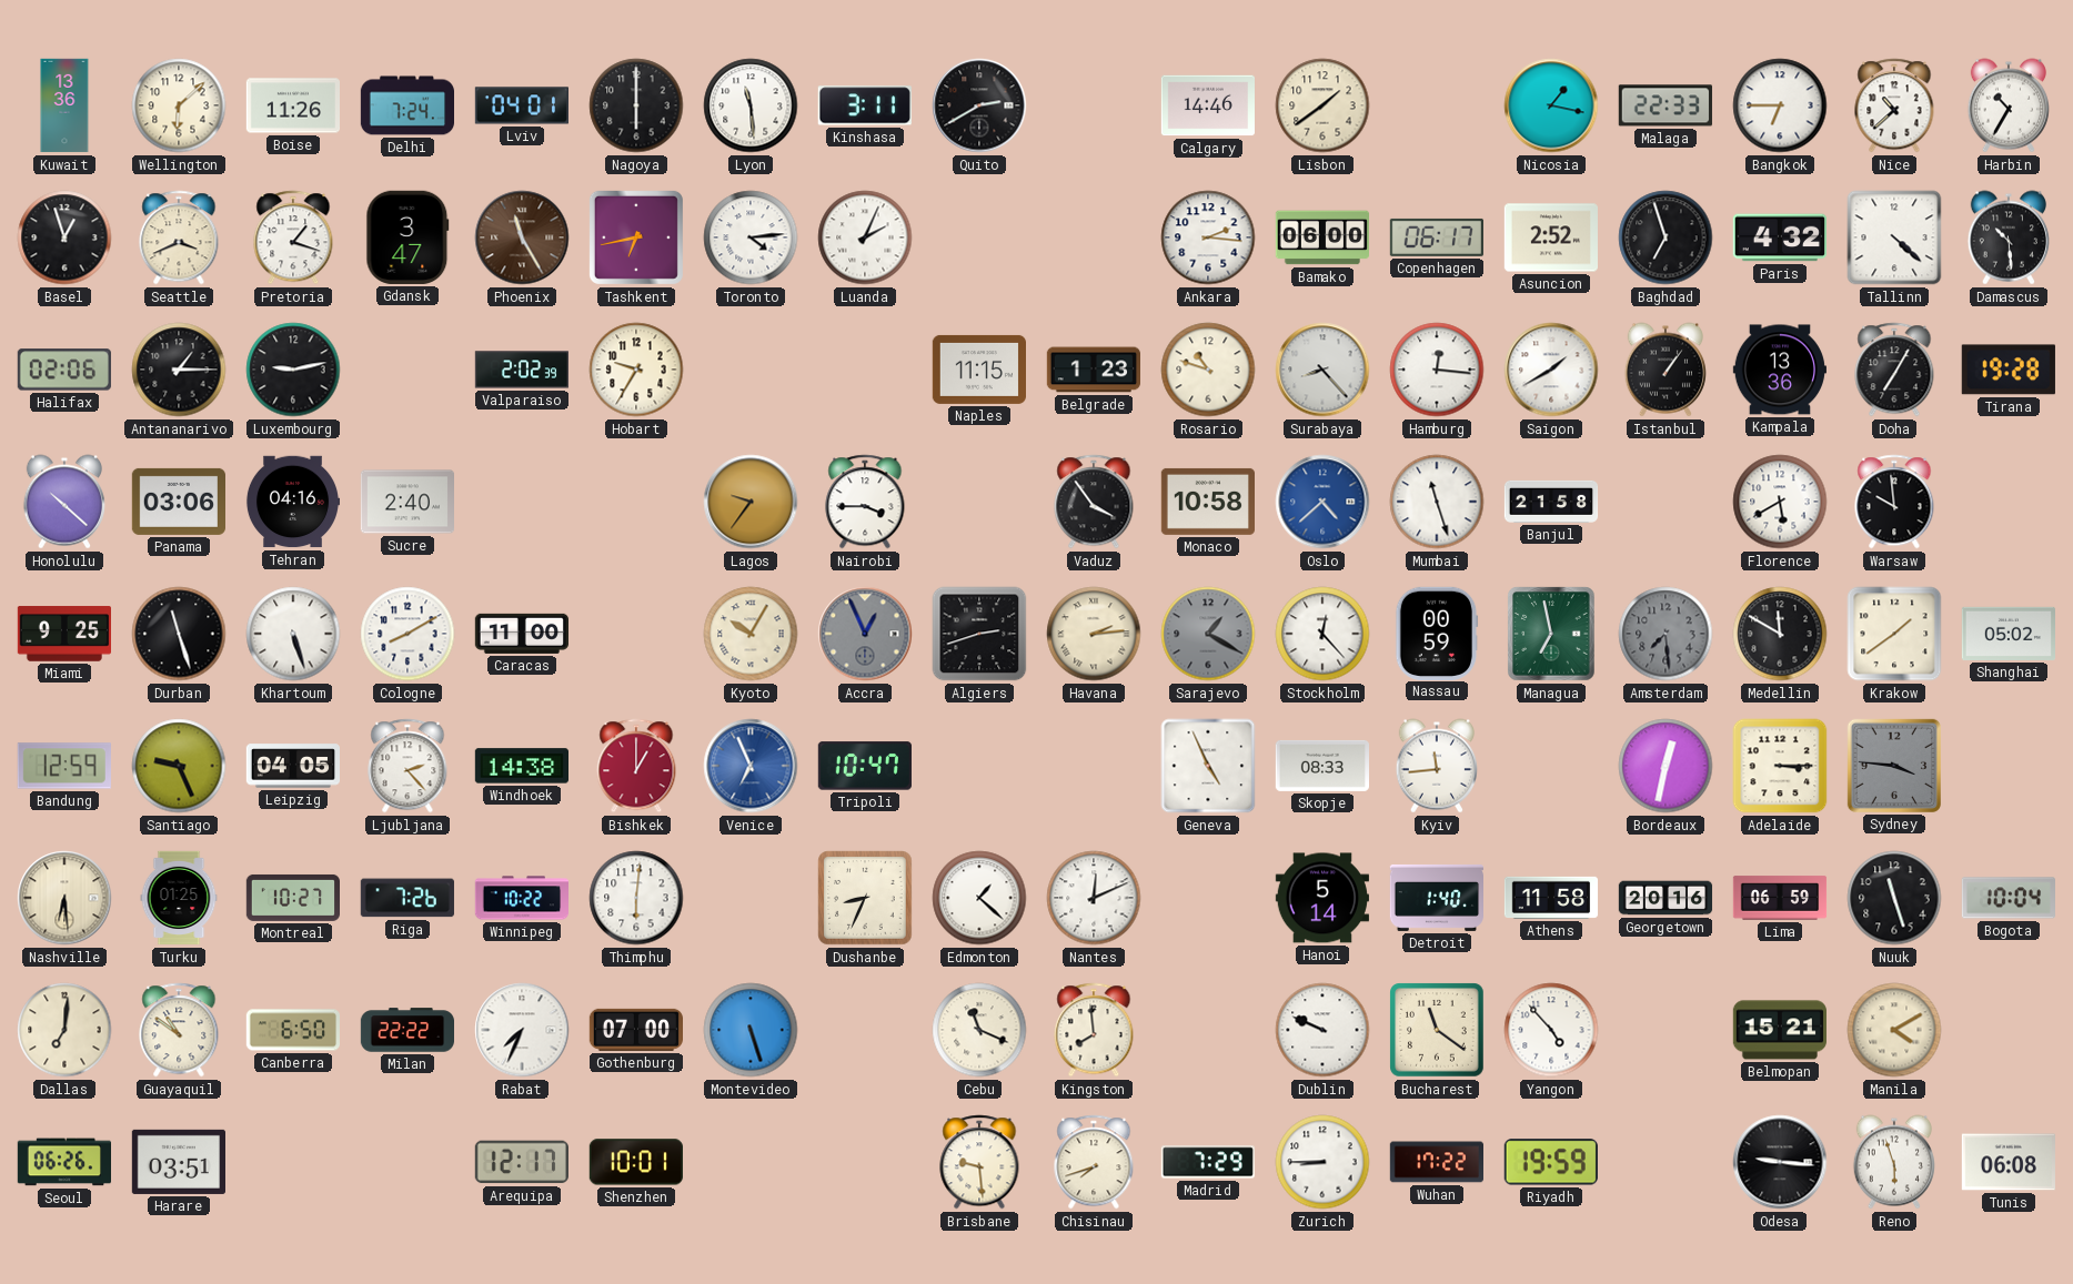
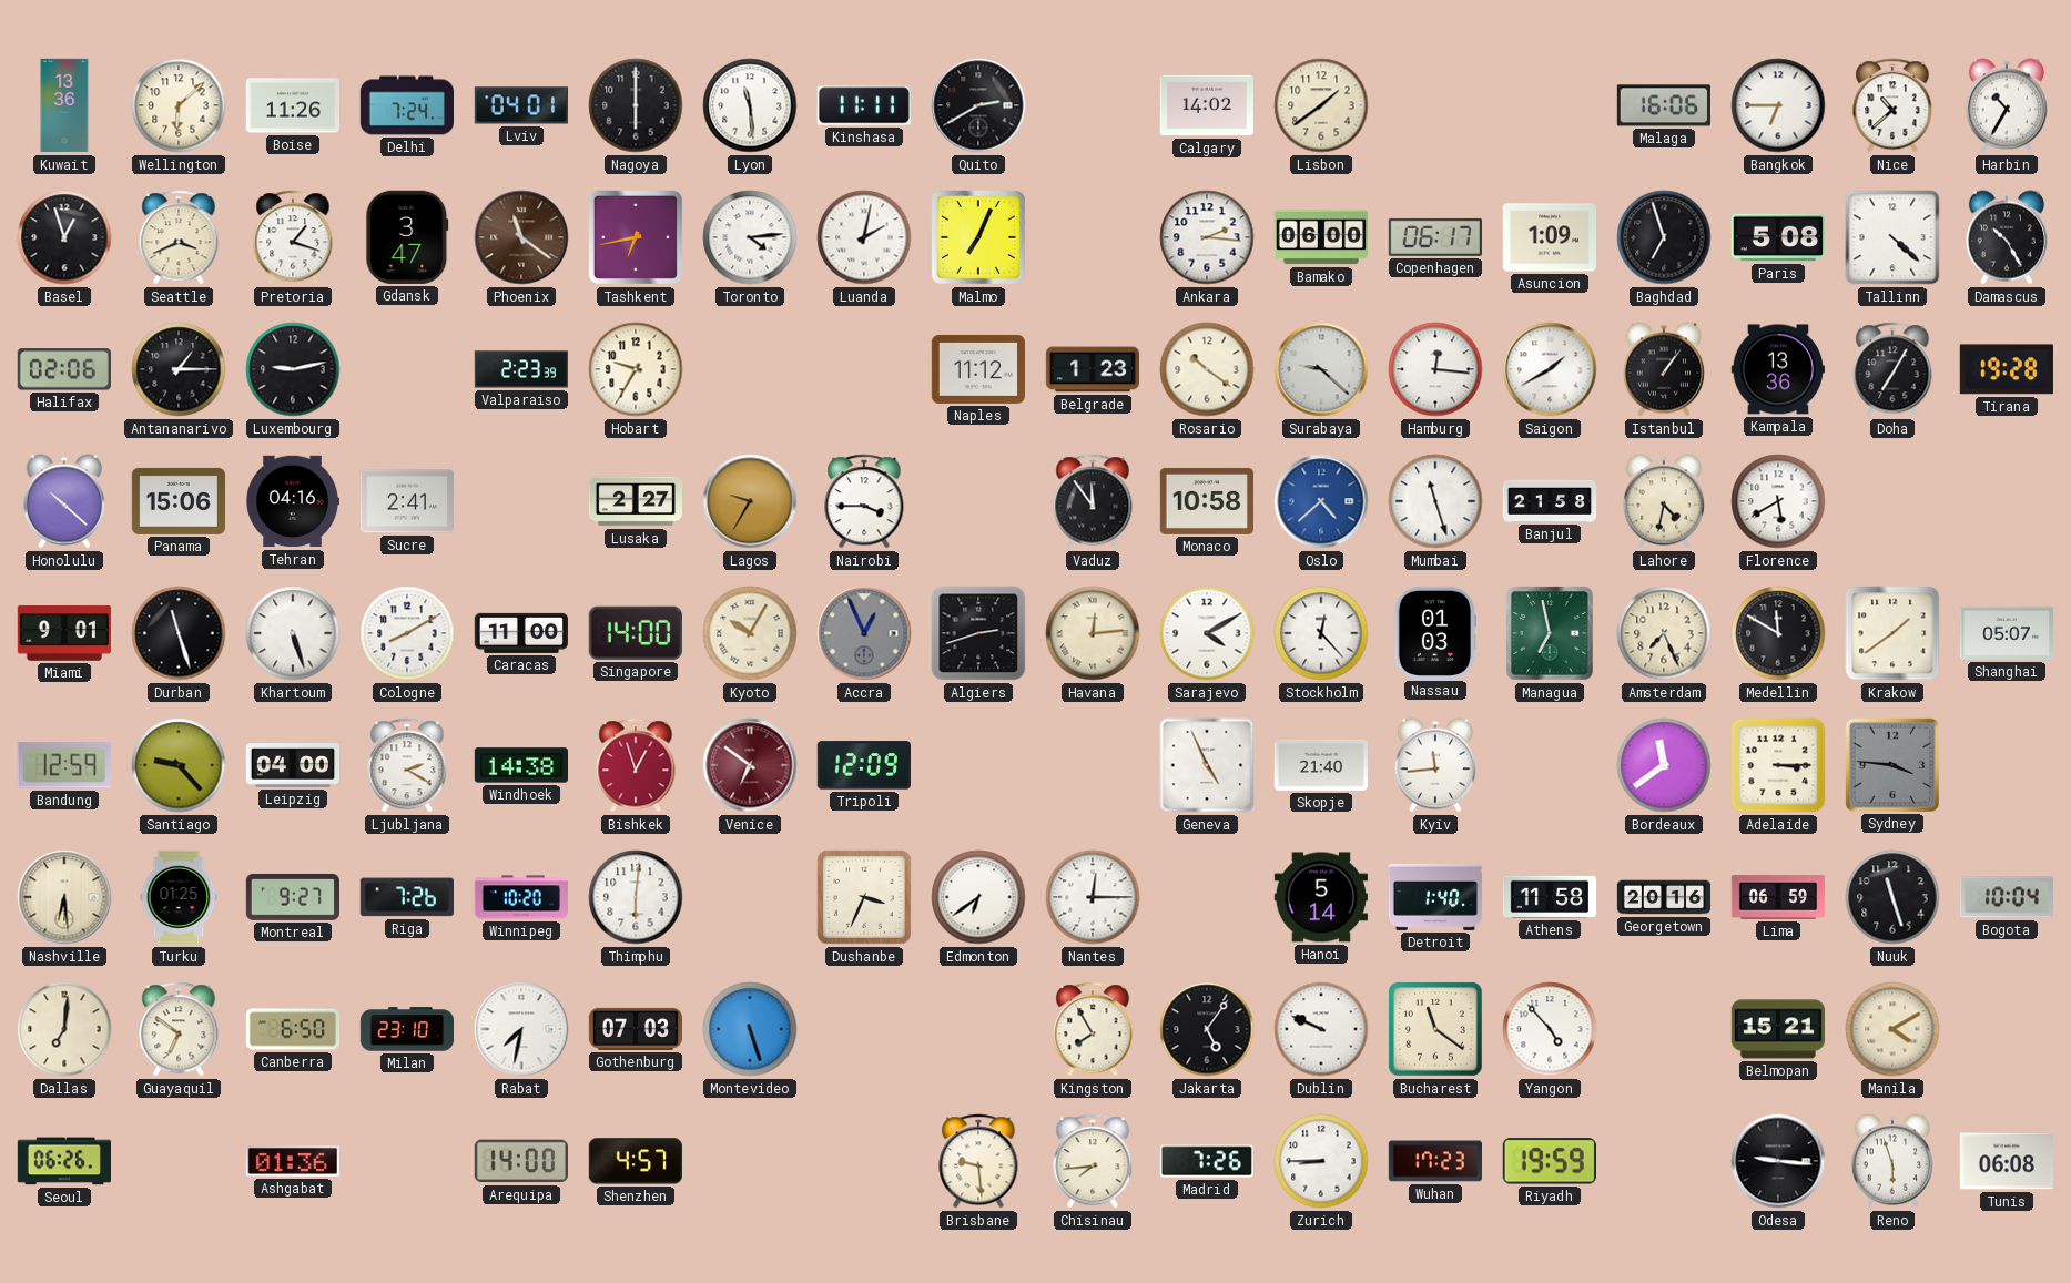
Kinshasa: 3:11 -> 11:11 (864, 105)
Calgary: 14:46 -> 14:02 (1206, 105)
Nicosia: 1:17 -> none (1551, 105)
Malaga: 22:33 -> 16:06 (1664, 105)
Phoenix: 11:25 -> 11:21 (521, 237)
Luanda: 2:04 -> 2:02 (864, 237)
Malmo: none -> 7:04 (978, 237)
Asuncion: 2:52 -> 1:09 (1549, 237)
Paris: 4:32 -> 5:08 (1777, 237)
Damascus: 10:29 -> 10:25 (2007, 237)
Valparaiso: 2:02 -> 2:23 (520, 369)
Naples: 11:15 -> 11:12 (977, 369)
Rosario: 10:48 -> 10:21 (1207, 369)
Surabaya: 8:23 -> 9:22 (1321, 369)
Panama: 03:06 -> 15:06 (177, 501)
Sucre: 2:40 -> 2:41 (406, 501)
Lusaka: none -> 2:27 (635, 501)
Lagos: 9:36 -> 9:35 (750, 501)
Vaduz: 3:54 -> 11:54 (1093, 501)
Lahore: none -> 4:32 (1664, 501)
Warsaw: 9:59 -> none (1894, 502)
Miami: 9:25 -> 9:01 (63, 633)
Singapore: none -> 14:00 (636, 633)
Havana: 2:14 -> 12:14 (1093, 633)
Sarajevo: 1:20 -> 4:10 (1207, 633)
Sarajevo dial: grey -> white (1207, 633)
Nassau: 00:59 -> 01:03 (1435, 632)
Amsterdam: 7:29 -> 7:26 (1664, 633)
Amsterdam dial: grey -> cream (1664, 633)
Shanghai: 05:02 -> 05:07 (2006, 633)
Santiago: 9:26 -> 9:23 (179, 765)
Leipzig: 04:05 -> 04:00 (292, 765)
Ljubljana: 2:23 -> 2:20 (407, 765)
Bishkek: 1:00 -> 12:57 (636, 765)
Venice: 6:56 -> 6:51 (750, 765)
Venice dial: blue -> burgundy (750, 765)
Tripoli: 10:47 -> 12:09 (864, 765)
Skopje: 08:33 -> 21:40 (1320, 765)
Bordeaux: 12:32 -> 11:39 (1664, 765)
Montreal: 10:27 -> 9:27 (292, 897)
Winnipeg: 10:22 -> 10:20 (520, 897)
Dushanbe: 8:34 -> 3:34 (864, 897)
Edmonton: 1:22 -> 6:39 (978, 897)
Nantes: 12:11 -> 12:15 (1093, 897)
Guayaquil: 10:51 -> 6:51 (179, 1029)
Milan: 22:22 -> 23:10 (406, 1029)
Rabat: 7:34 -> 7:32 (521, 1029)
Gothenburg: 07:00 -> 07:03 (635, 1029)
Cebu: 11:19 -> none (979, 1030)
Kingston: 7:59 -> 7:55 (1093, 1029)
Jakarta: none -> 5:06 (1207, 1029)
Harare: 03:51 -> none (178, 1162)
Ashgabat: none -> 01:36 (293, 1161)
Arequipa: 12:17 -> 14:00 (521, 1161)
Shenzhen: 10:01 -> 4:57 (636, 1161)
Chisinau: 7:42 -> 7:44 (1093, 1161)
Madrid: 7:29 -> 7:26 (1207, 1161)
Wuhan: 17:22 -> 17:23 (1434, 1161)
